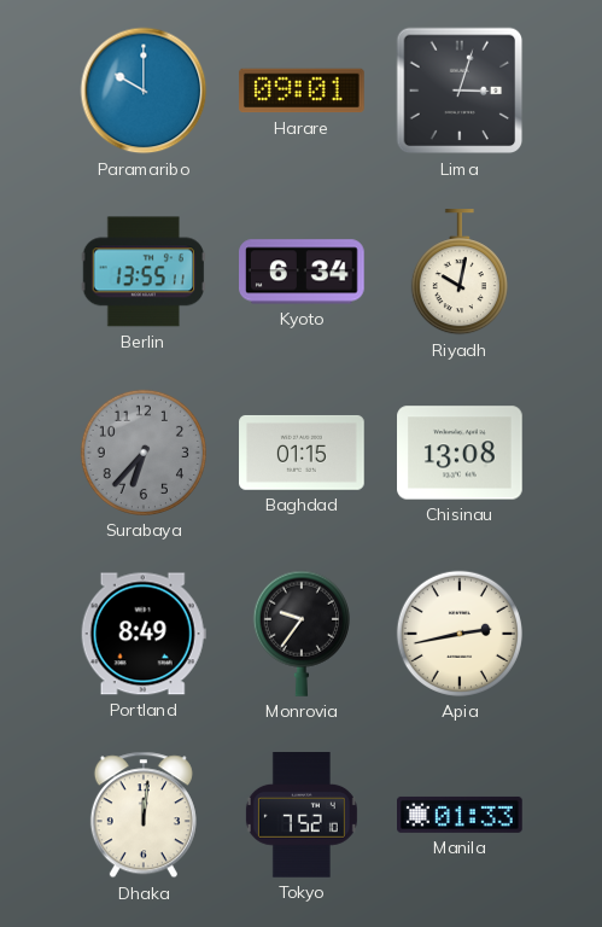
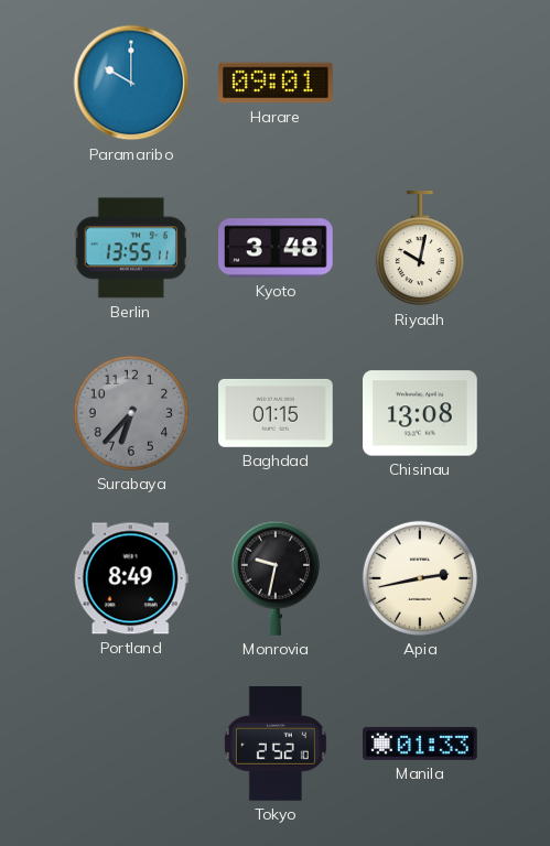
Lima: 3:03 -> none (460, 91)
Kyoto: 6:34 -> 3:48 (277, 248)
Monrovia: 9:36 -> 9:32 (276, 578)
Dhaka: 12:01 -> none (144, 815)
Tokyo: 7:52 -> 2:52 (276, 745)
